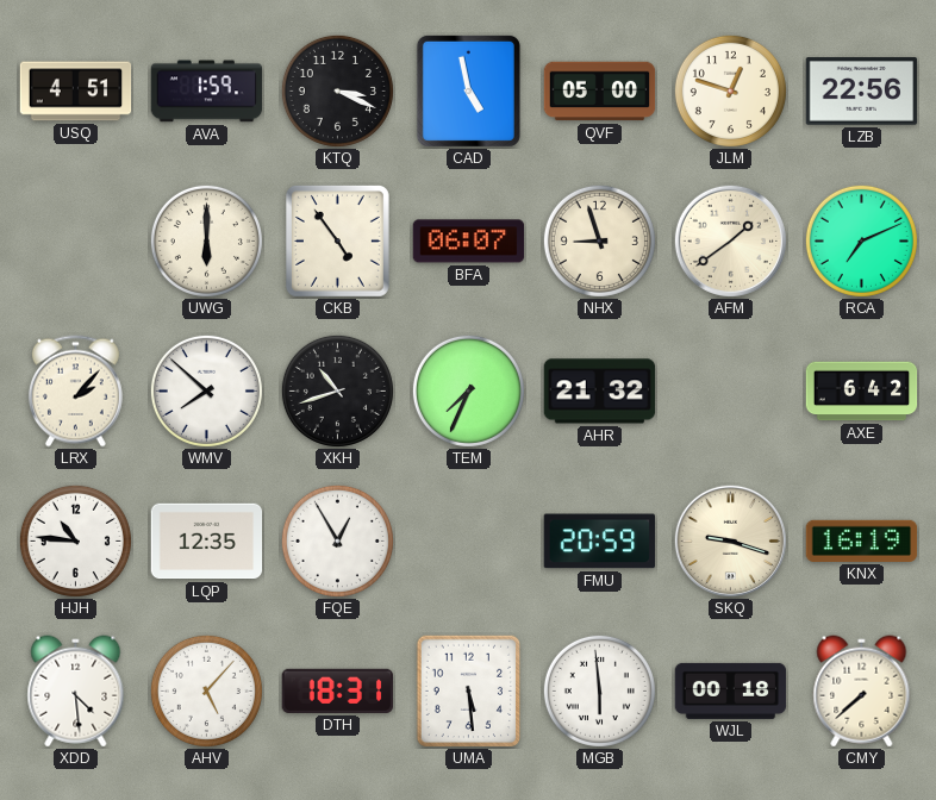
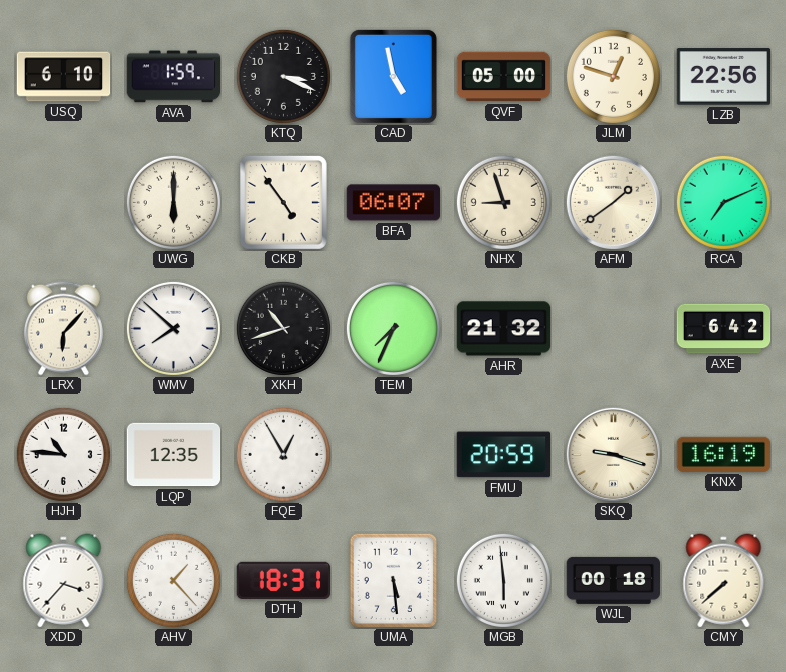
USQ: 4:51 -> 6:10 (64, 77)
LRX: 2:07 -> 6:07 (63, 329)
XDD: 4:29 -> 3:37 (64, 581)
AHV: 5:07 -> 1:23 (173, 580)
